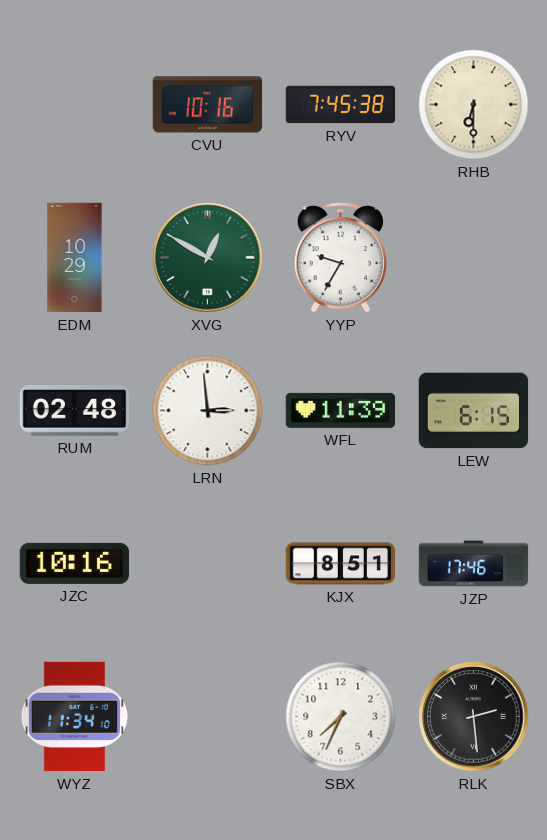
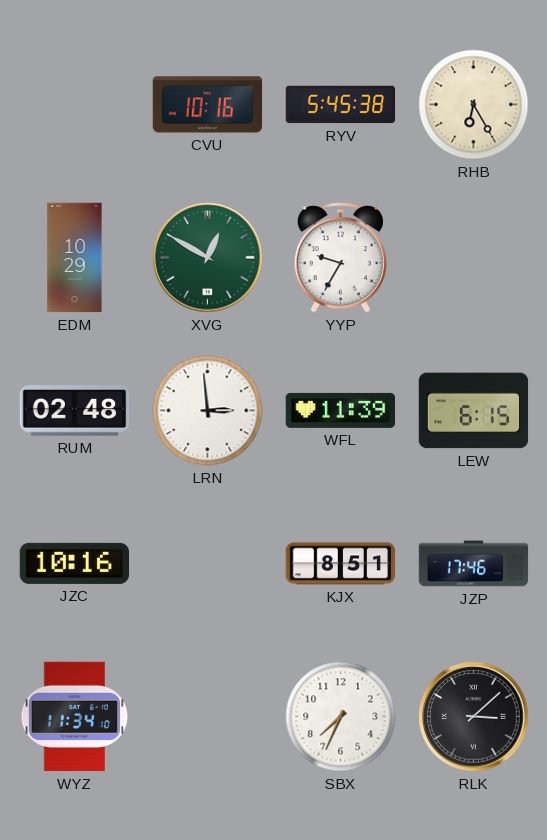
RYV: 7:45 -> 5:45 (341, 105)
RHB: 6:30 -> 6:25 (474, 105)
RLK: 2:29 -> 3:08 (474, 717)
